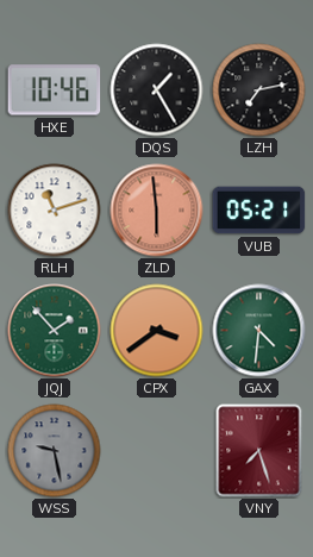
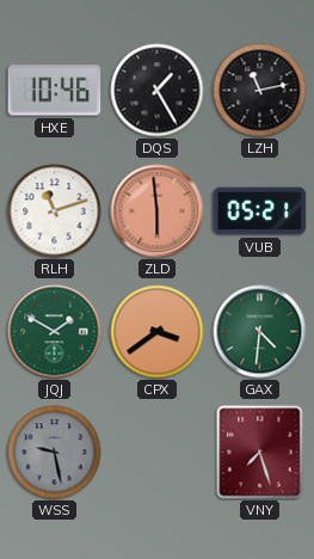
LZH: 7:13 -> 11:13 (260, 91)
JQJ: 1:53 -> 1:50 (55, 332)
